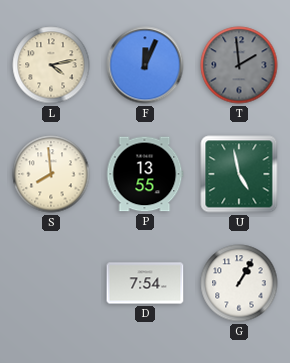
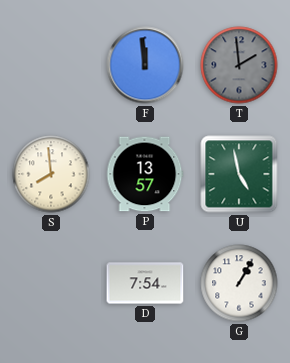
L: 4:13 -> none (51, 65)
F: 12:04 -> 11:59 (145, 65)
P: 13:55 -> 13:57 (145, 174)
